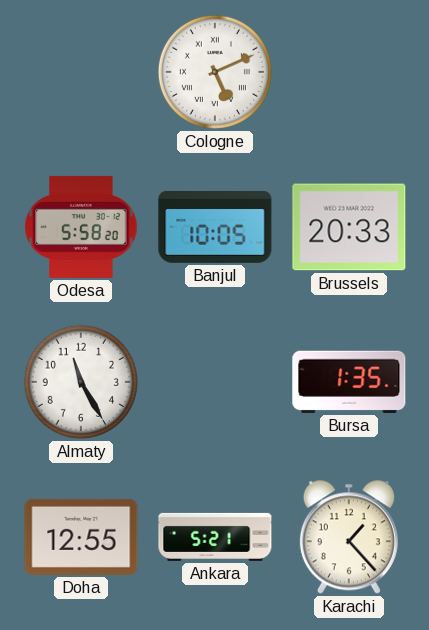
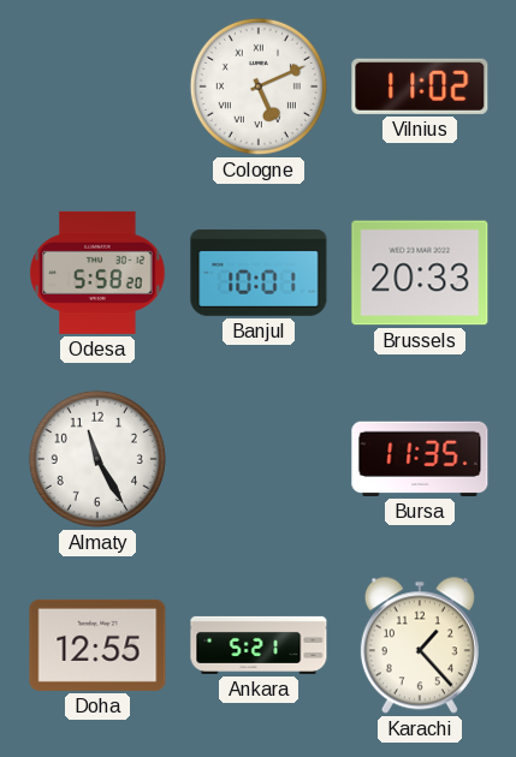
Vilnius: none -> 11:02 (420, 87)
Banjul: 10:05 -> 10:01 (259, 273)
Bursa: 1:35 -> 11:35 (420, 459)
